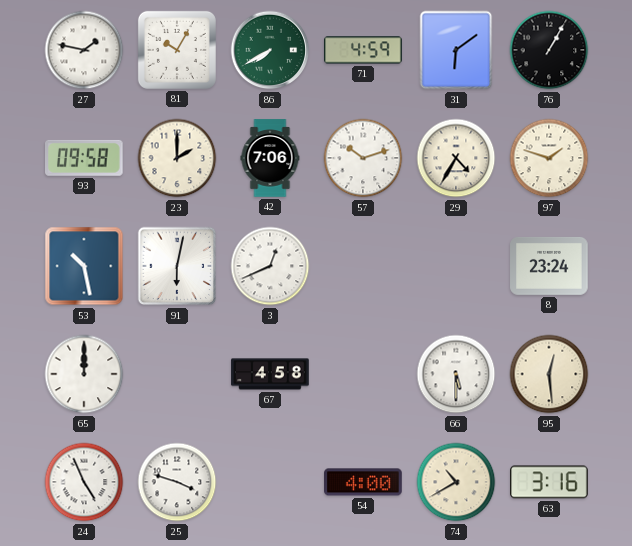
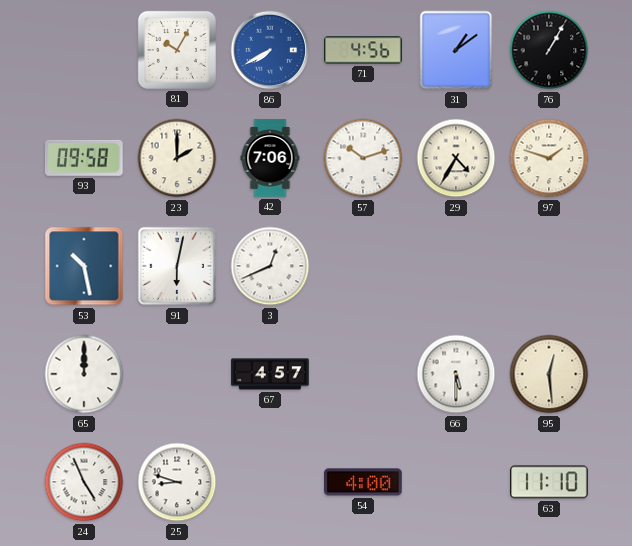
27: 1:47 -> none (84, 50)
86 dial: green -> blue (270, 50)
71: 4:59 -> 4:56 (363, 50)
31: 6:09 -> 1:09 (456, 50)
8: 23:24 -> none (549, 266)
67: 4:58 -> 4:57 (270, 374)
25: 3:48 -> 8:48 (177, 482)
74: 10:40 -> none (456, 482)
63: 3:16 -> 11:10 (549, 482)
